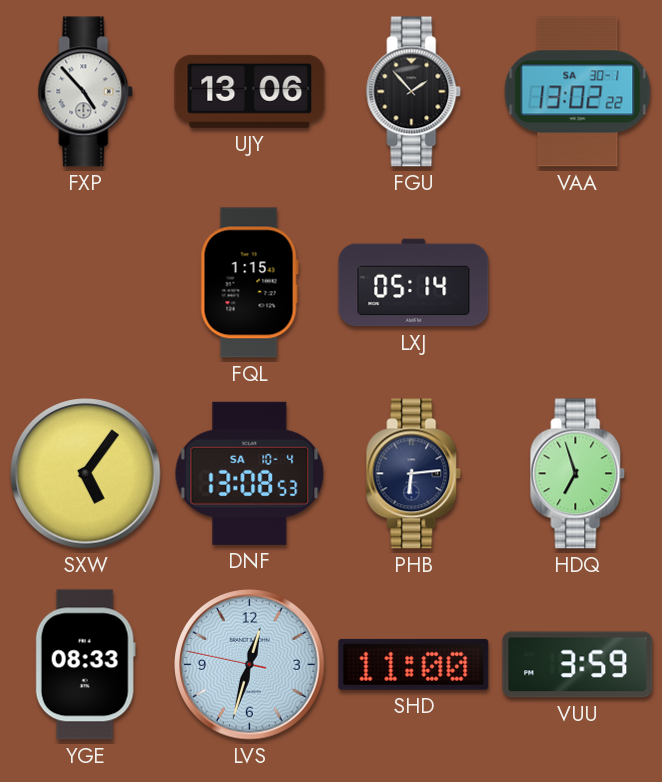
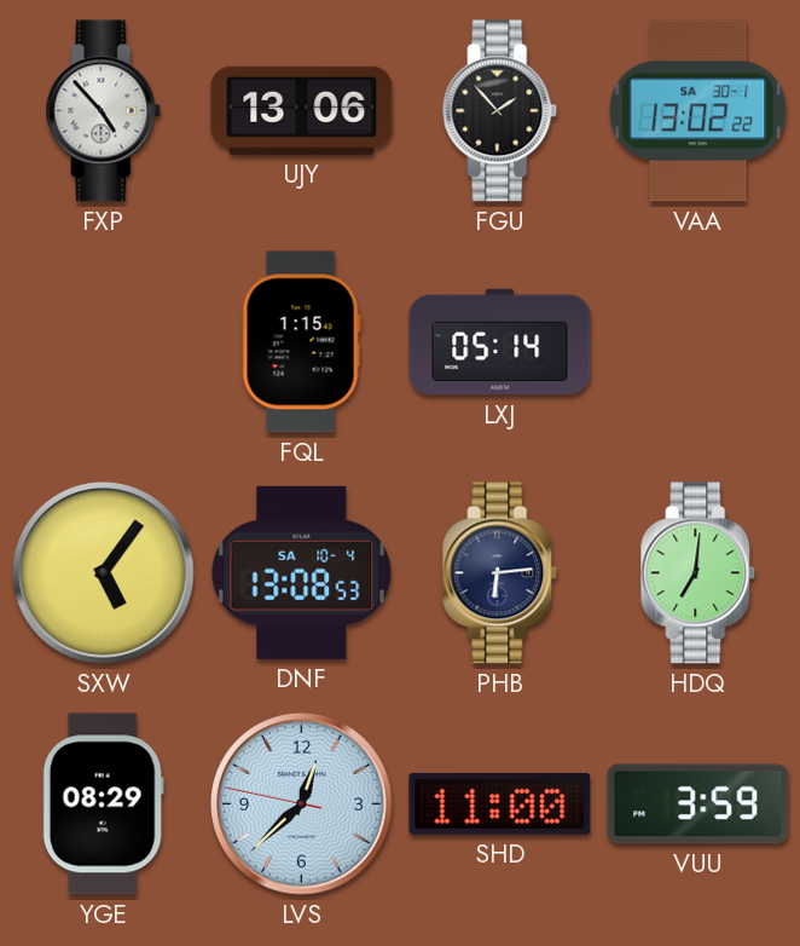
HDQ: 6:57 -> 7:01 (698, 573)
YGE: 08:33 -> 08:29 (103, 804)
LVS: 12:32 -> 12:37 (302, 804)
